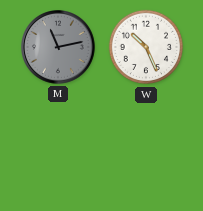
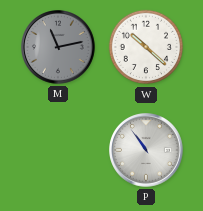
W: 10:26 -> 10:22 (146, 47)
P: none -> 10:54 (147, 151)
